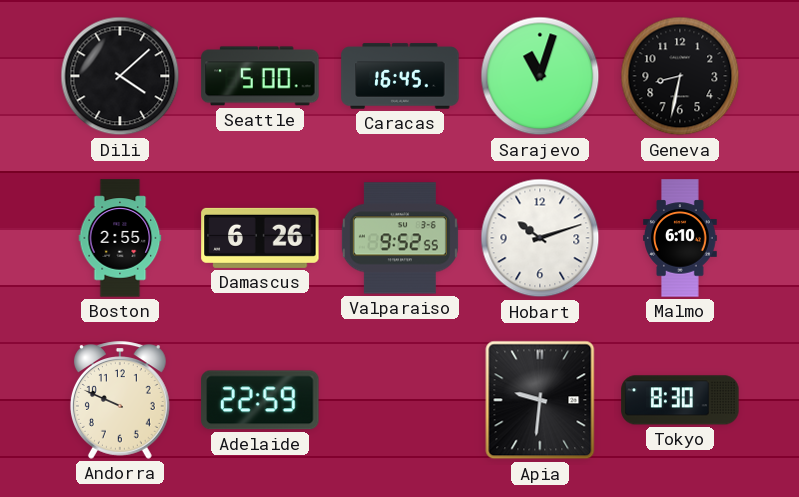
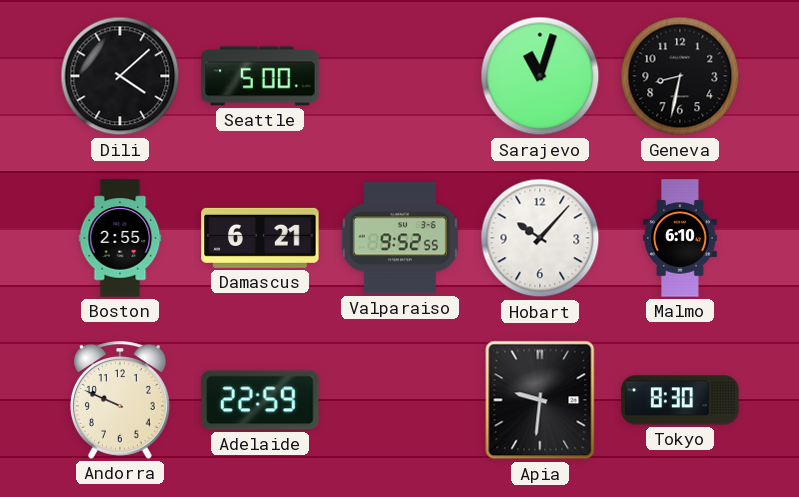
Caracas: 16:45 -> none (400, 76)
Damascus: 6:26 -> 6:21 (260, 238)
Hobart: 10:12 -> 10:07 (540, 238)
